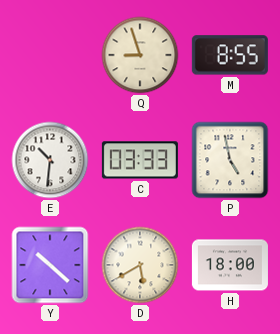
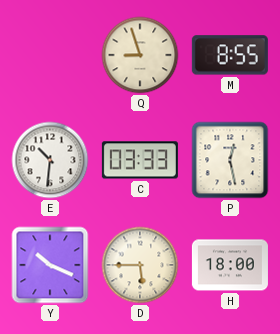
P: 4:58 -> 12:28 (230, 160)
Y: 10:22 -> 10:19 (50, 265)
D: 5:40 -> 5:45 (140, 265)
